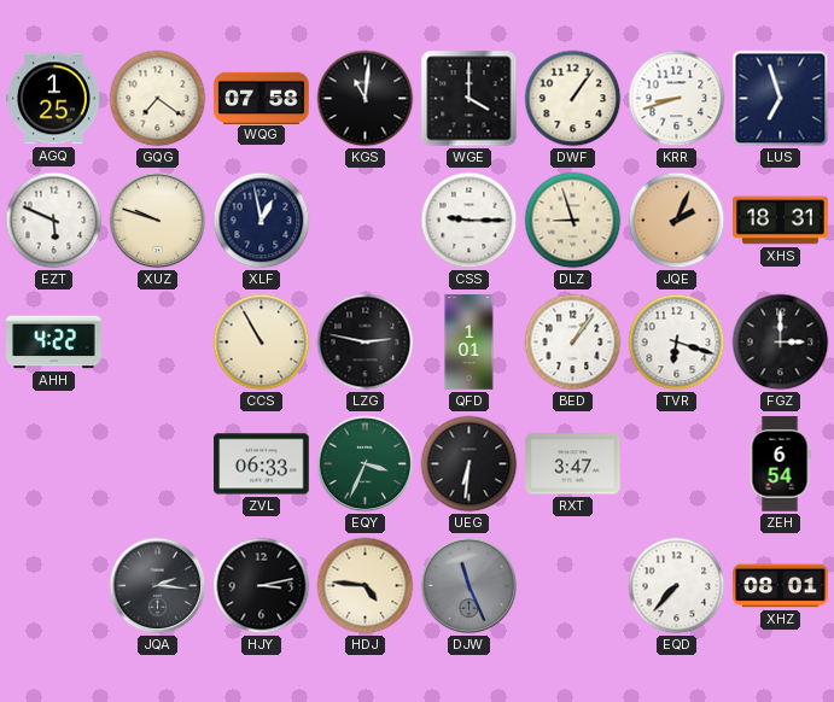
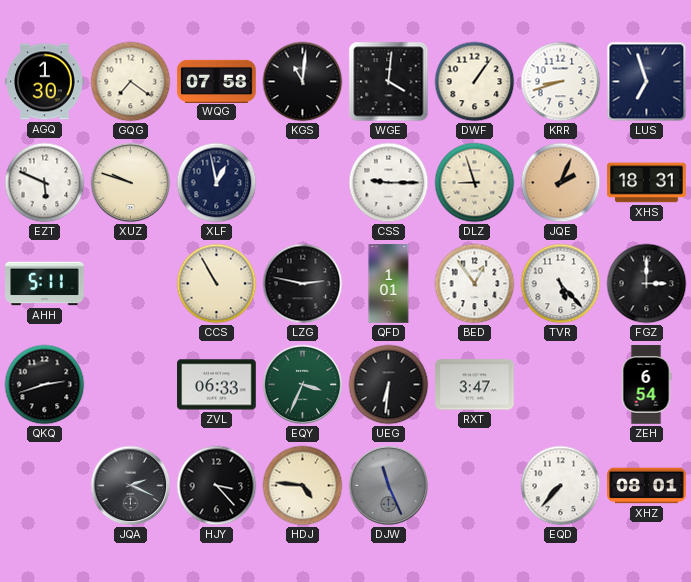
AGQ: 1:25 -> 1:30 (45, 82)
WGE: 4:00 -> 4:01 (389, 82)
AHH: 4:22 -> 5:11 (45, 284)
BED: 1:06 -> 12:54 (475, 284)
TVR: 6:18 -> 5:23 (561, 284)
QKQ: none -> 2:42 (45, 385)
JQA: 2:16 -> 2:19 (131, 486)
HJY: 3:13 -> 3:23 (217, 486)
